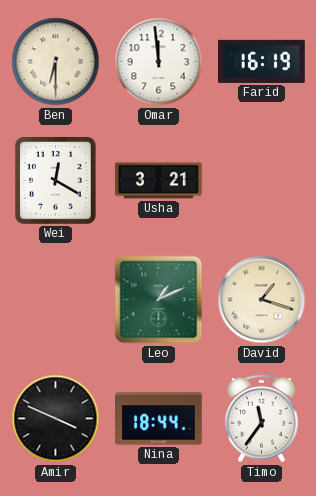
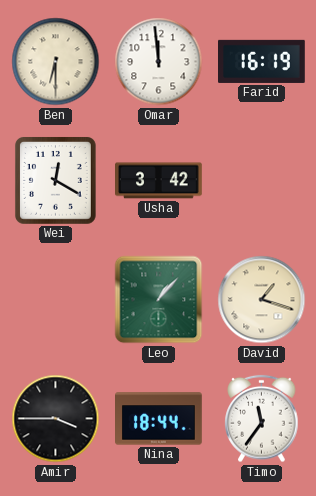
Usha: 3:21 -> 3:42 (159, 181)
Leo: 1:11 -> 1:07 (159, 300)
Amir: 3:49 -> 3:45 (56, 419)
